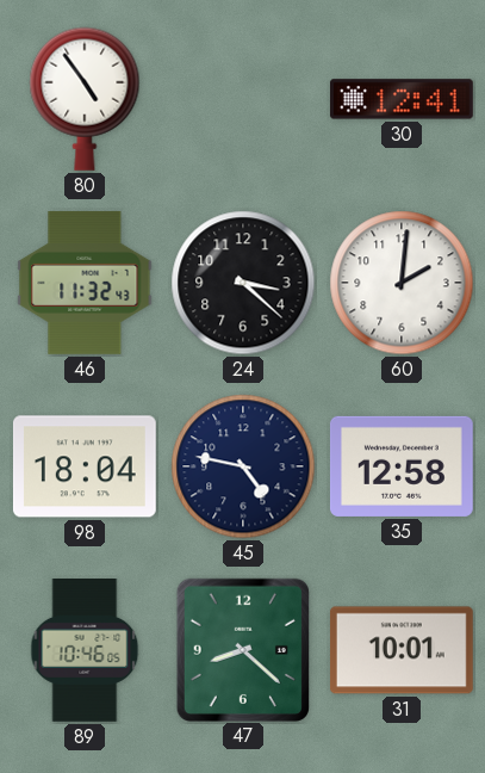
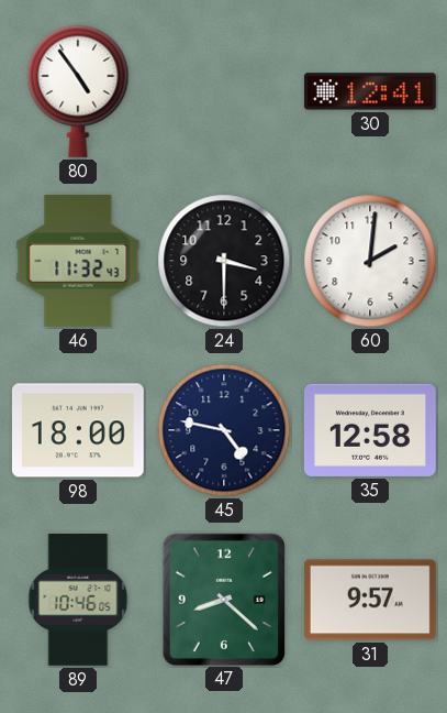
24: 3:22 -> 3:30 (224, 261)
98: 18:04 -> 18:00 (78, 430)
31: 10:01 -> 9:57 (370, 600)
